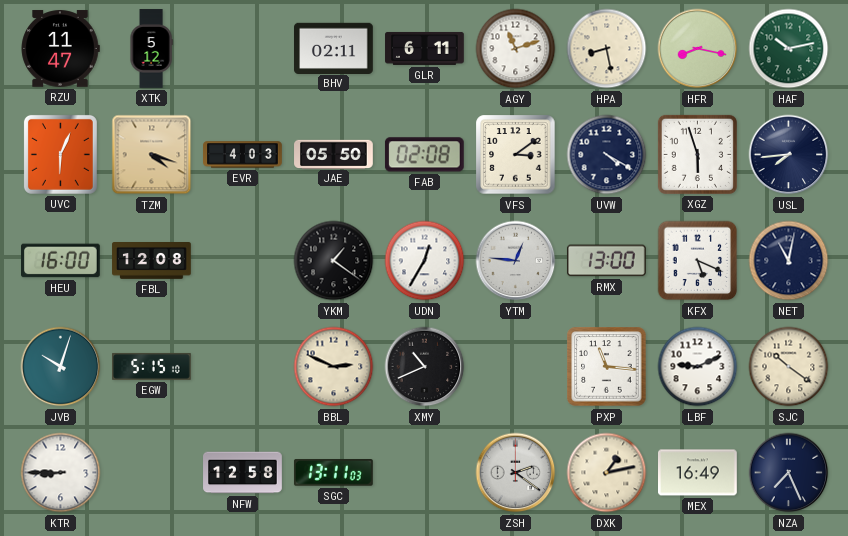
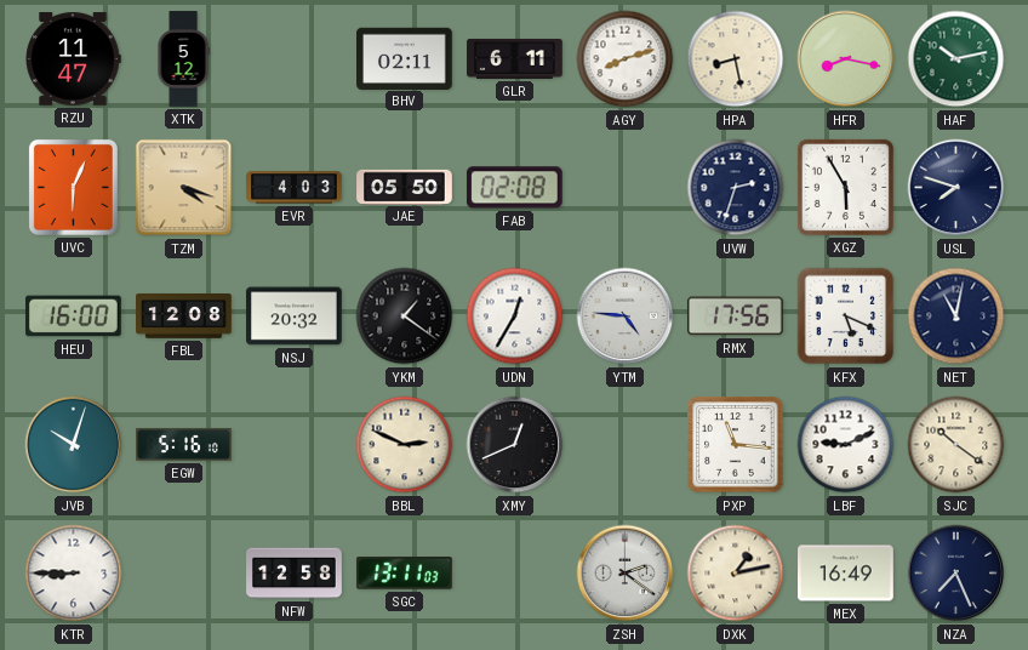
AGY: 11:12 -> 8:12 (626, 59)
VFS: 3:09 -> none (516, 155)
UVW: 4:20 -> 2:33 (736, 188)
XGZ: 5:57 -> 5:55 (845, 187)
USL: 7:44 -> 7:48 (956, 188)
NSJ: none -> 20:32 (295, 317)
YTM: 12:46 -> 4:46 (626, 317)
RMX: 13:00 -> 17:56 (735, 317)
EGW: 5:15 -> 5:16 (184, 444)
XMY: 10:41 -> 12:41 (515, 445)
